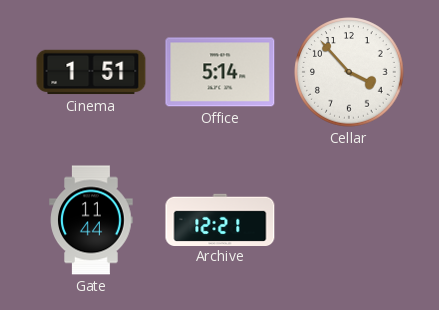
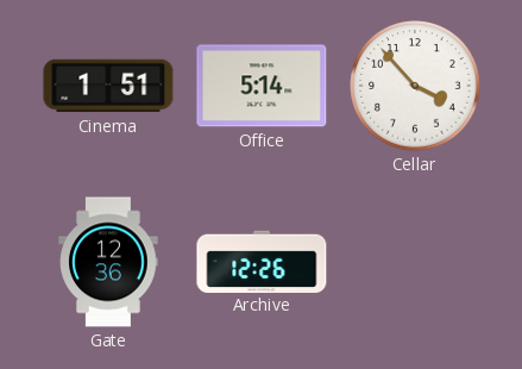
Gate: 11:44 -> 12:36 (108, 262)
Archive: 12:21 -> 12:26 (262, 261)
